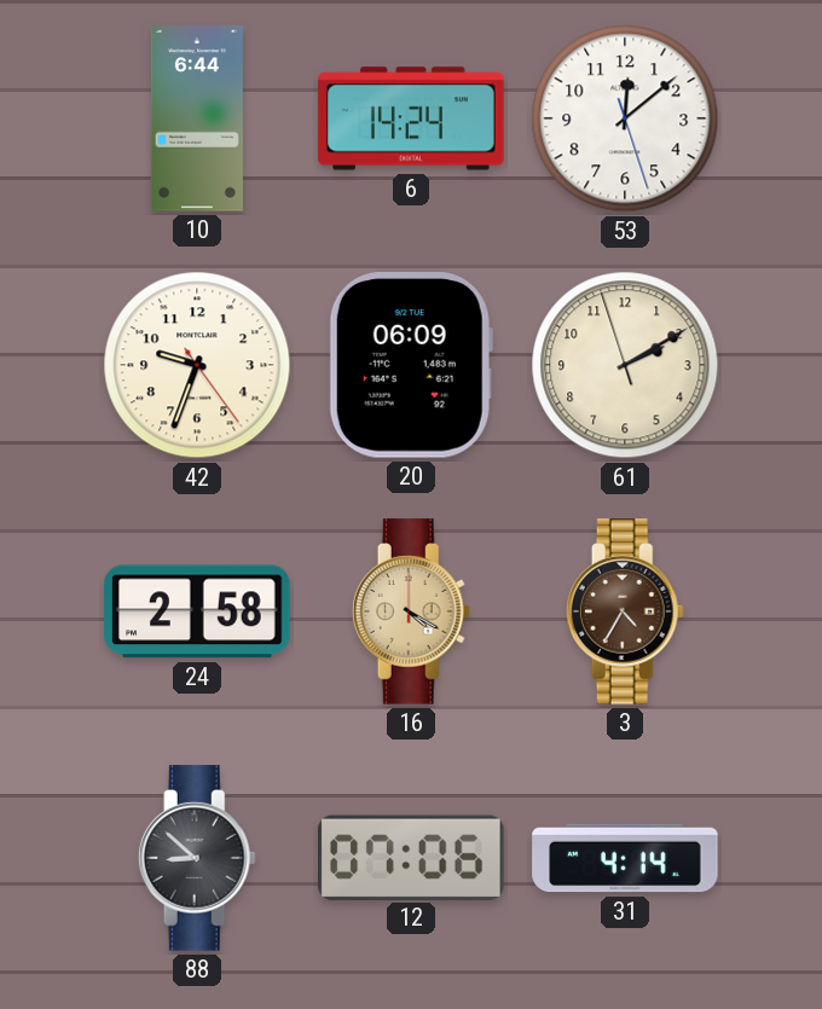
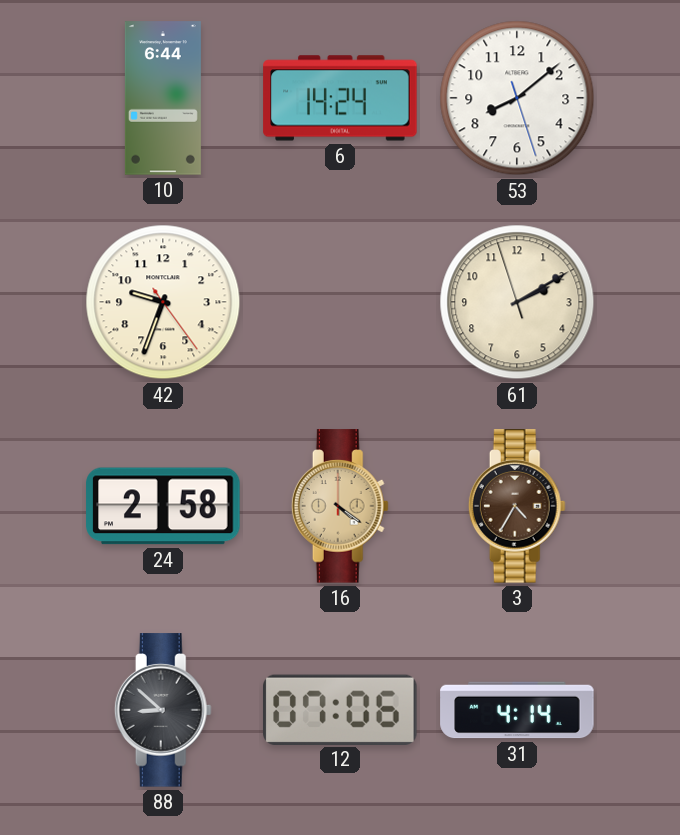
53: 12:08 -> 8:08 (517, 98)
20: 06:09 -> none (411, 366)
16: 4:20 -> 4:21 (340, 506)
